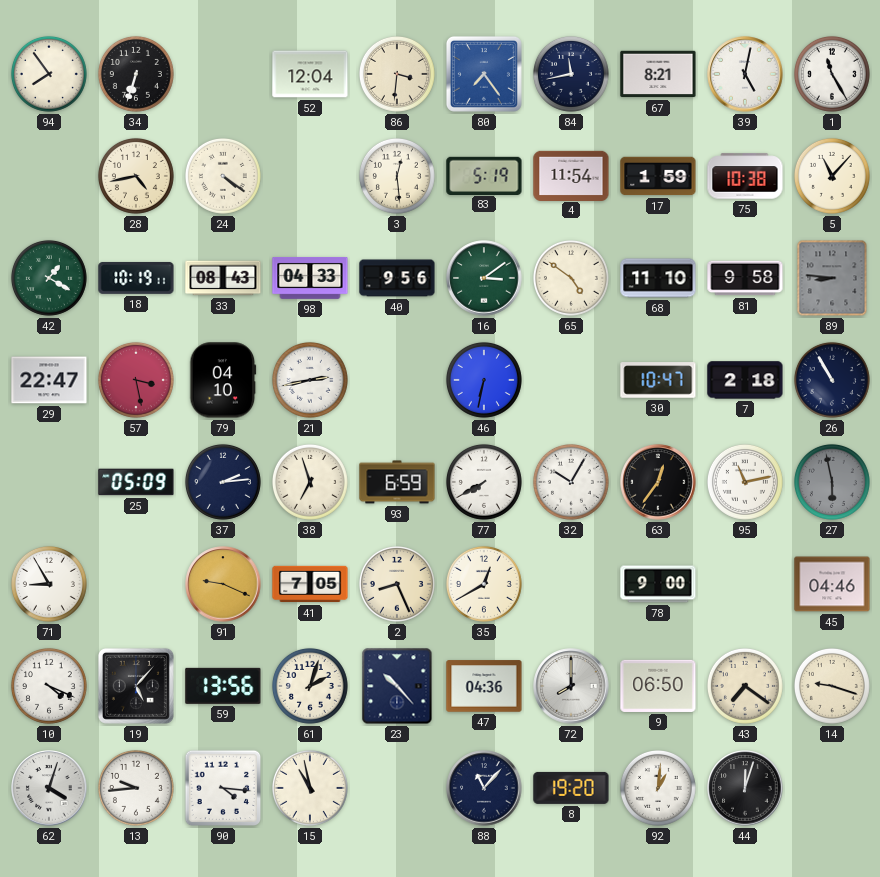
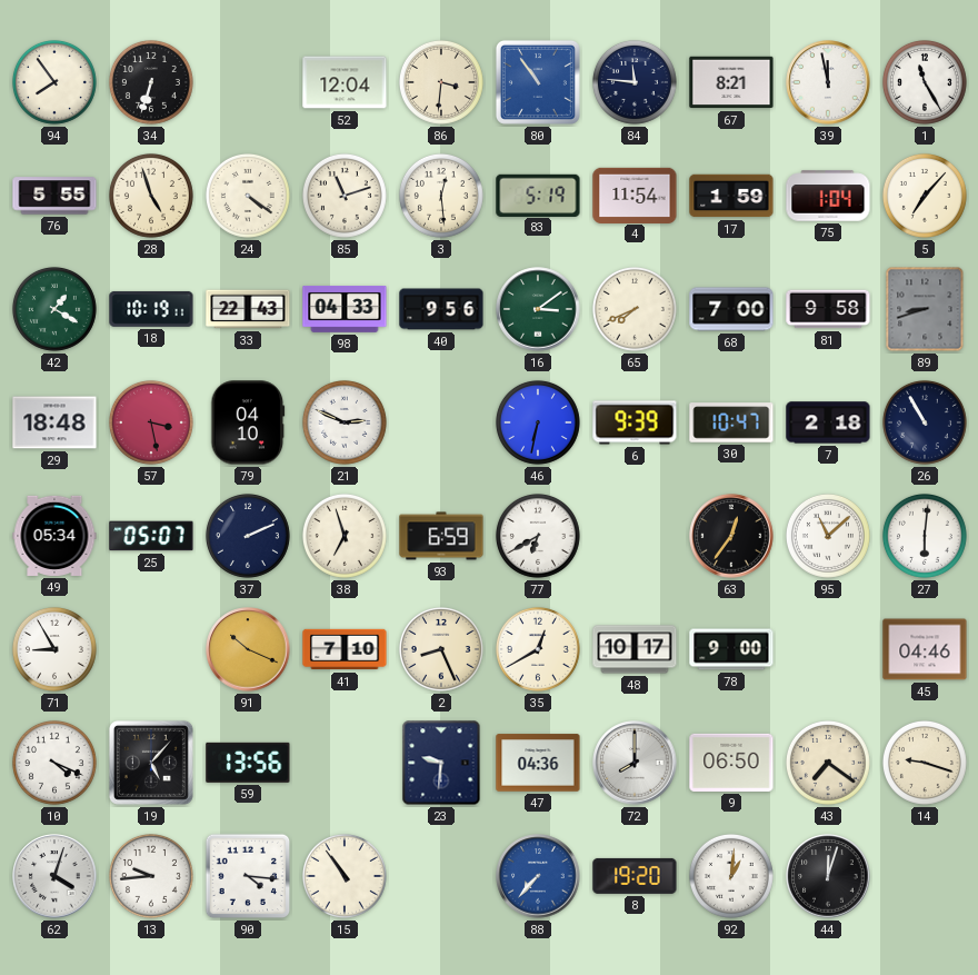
80: 7:24 -> 10:54 (538, 82)
84: 11:43 -> 11:46 (635, 82)
39: 5:02 -> 11:58 (828, 82)
76: none -> 5:55 (54, 196)
28: 4:43 -> 4:57 (151, 196)
85: none -> 11:12 (345, 196)
75: 10:38 -> 1:04 (828, 196)
5: 11:07 -> 7:07 (925, 196)
33: 08:43 -> 22:43 (248, 309)
65: 4:51 -> 7:41 (635, 309)
68: 11:10 -> 7:00 (731, 309)
89: 8:46 -> 8:42 (925, 309)
29: 22:47 -> 18:48 (54, 422)
21: 2:43 -> 2:49 (345, 422)
6: none -> 9:39 (635, 422)
49: none -> 05:34 (54, 536)
25: 05:09 -> 05:07 (151, 536)
37: 2:14 -> 2:11 (248, 536)
77: 7:40 -> 6:40 (538, 536)
32: 10:05 -> none (571, 482)
95: 11:13 -> 11:08 (828, 536)
27: 5:58 -> 6:01 (925, 536)
27 dial: grey -> white (925, 536)
91: 9:19 -> 10:19 (248, 649)
41: 7:05 -> 7:10 (345, 649)
48: none -> 10:17 (635, 649)
61: 2:03 -> none (310, 686)
23: 10:23 -> 9:31 (441, 763)
15: 10:58 -> 10:54 (345, 876)
88: 11:07 -> 7:37 (538, 876)
88 dial: navy -> blue (538, 876)
